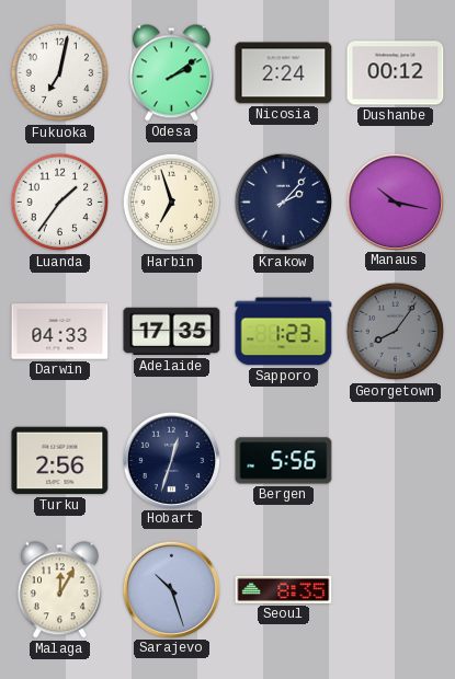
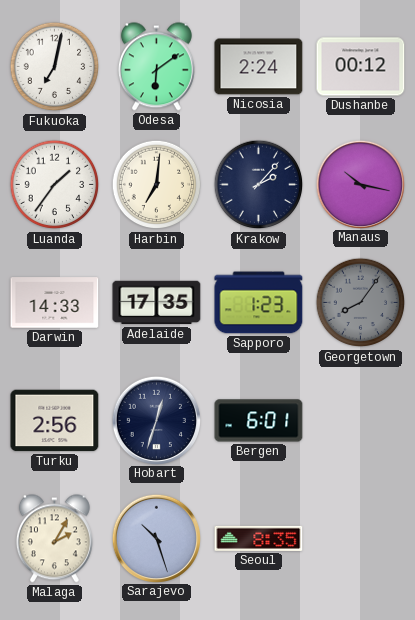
Odesa: 2:09 -> 6:09 (156, 67)
Harbin: 6:57 -> 7:01 (157, 185)
Darwin: 04:33 -> 14:33 (55, 303)
Bergen: 5:56 -> 6:01 (259, 421)
Malaga: 12:05 -> 2:05 (54, 539)
